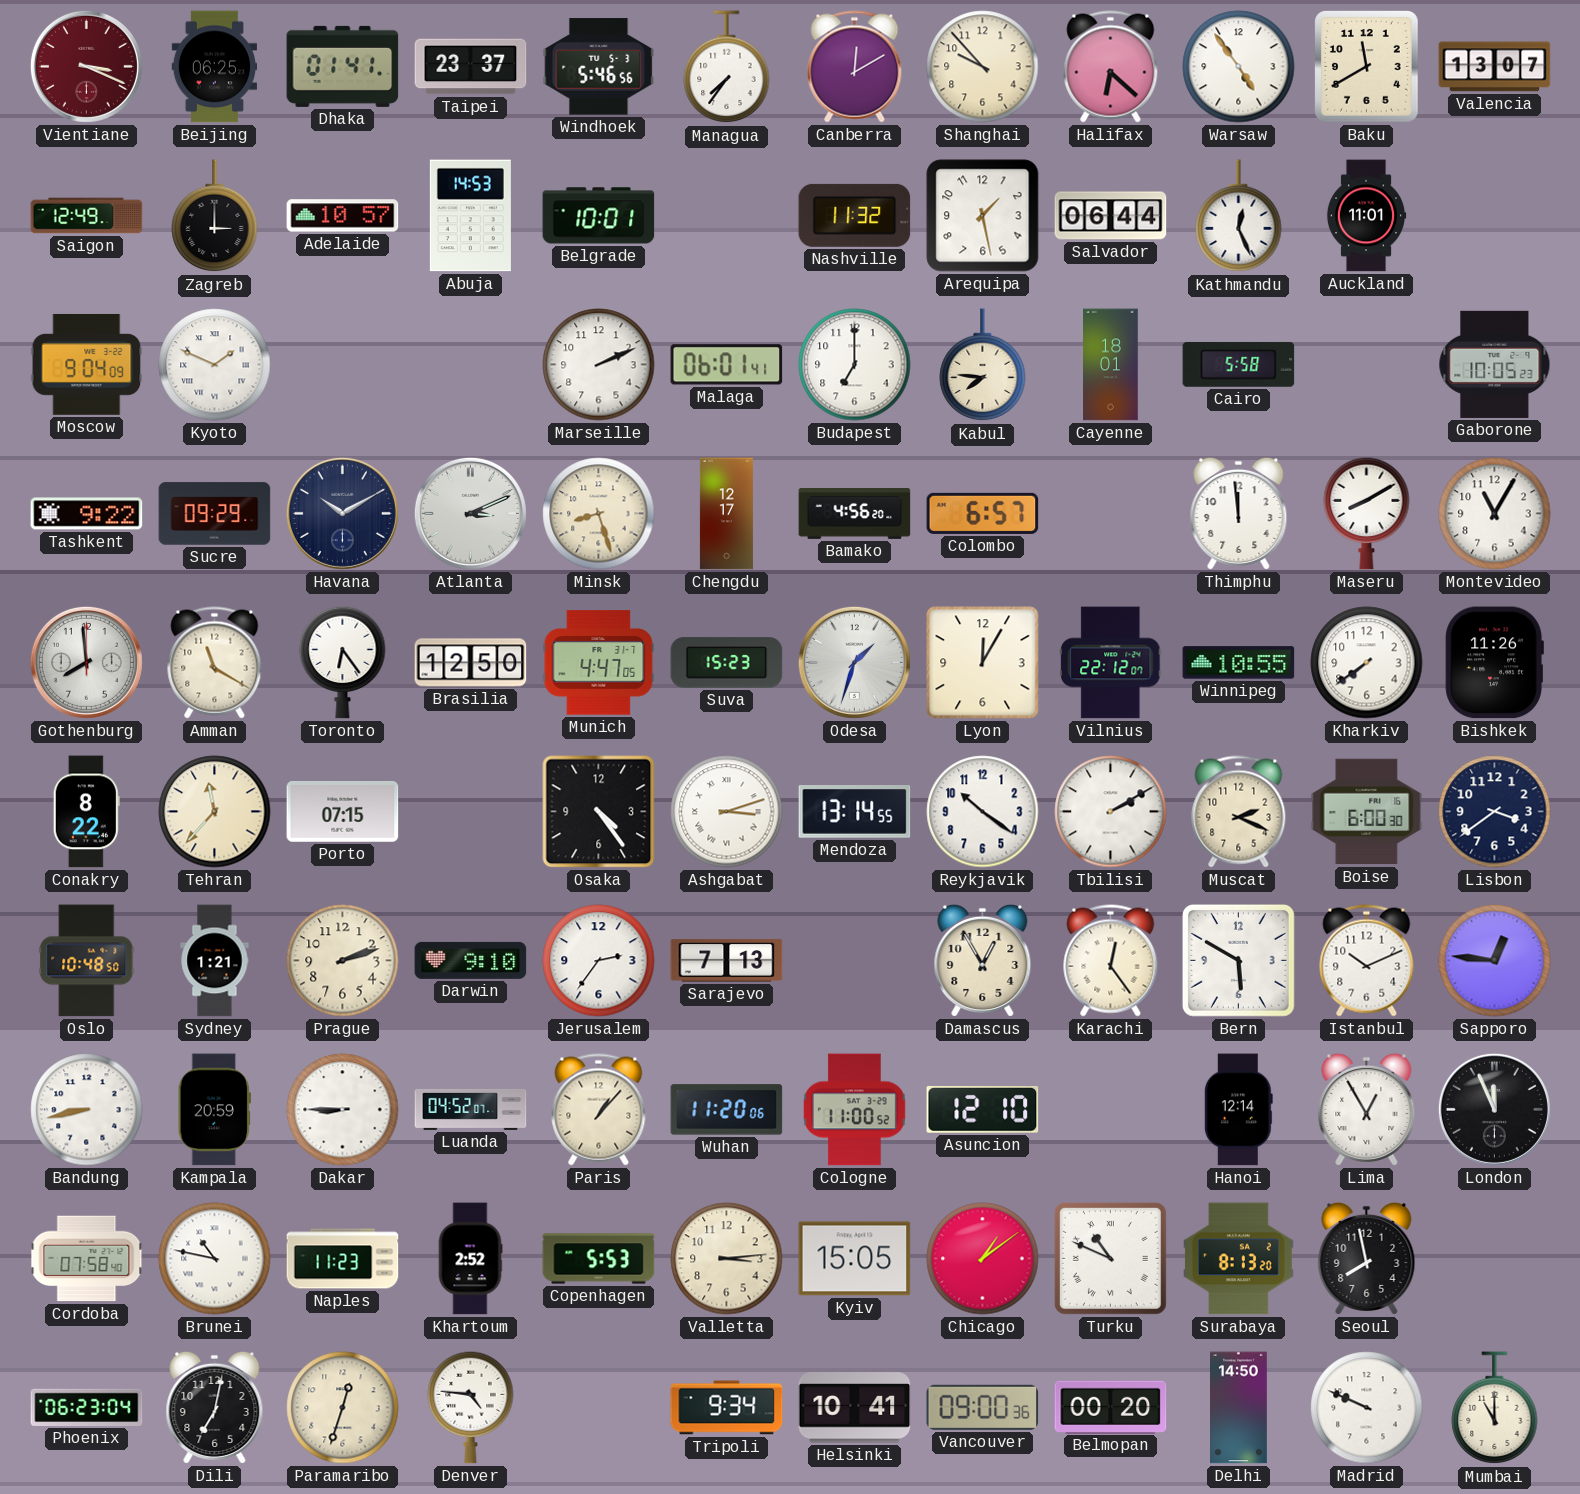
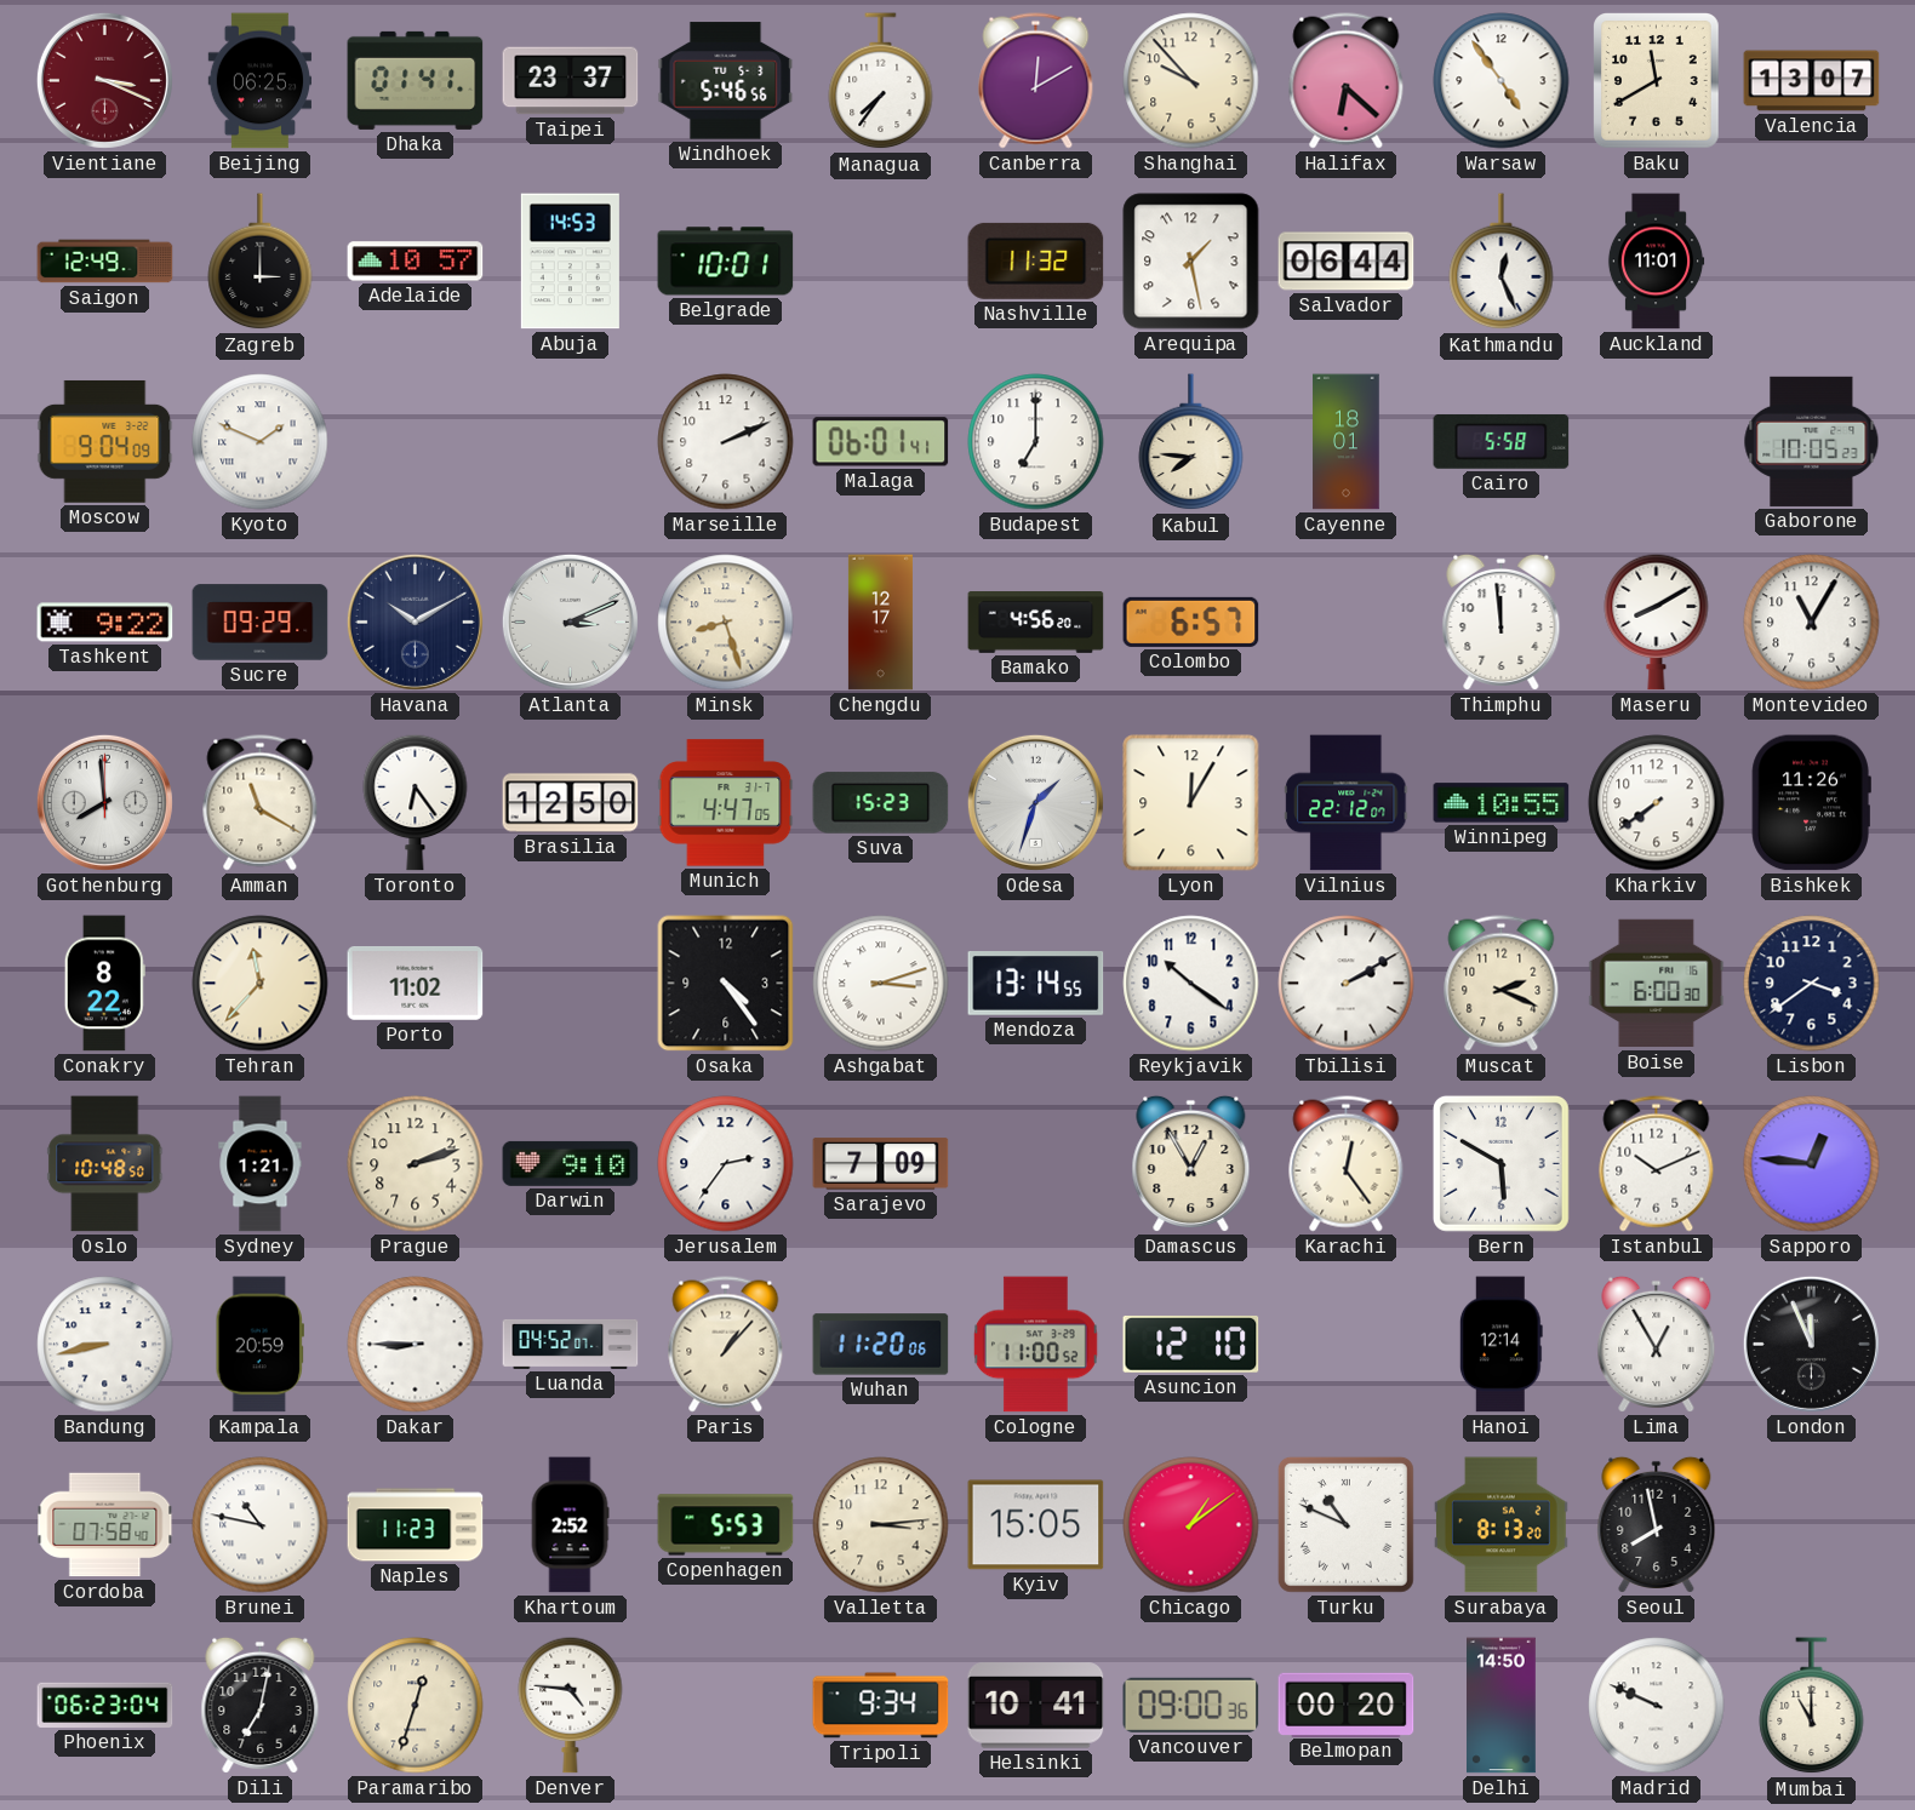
Porto: 07:15 -> 11:02 (416, 984)
Sarajevo: 7:13 -> 7:09 (881, 1164)
